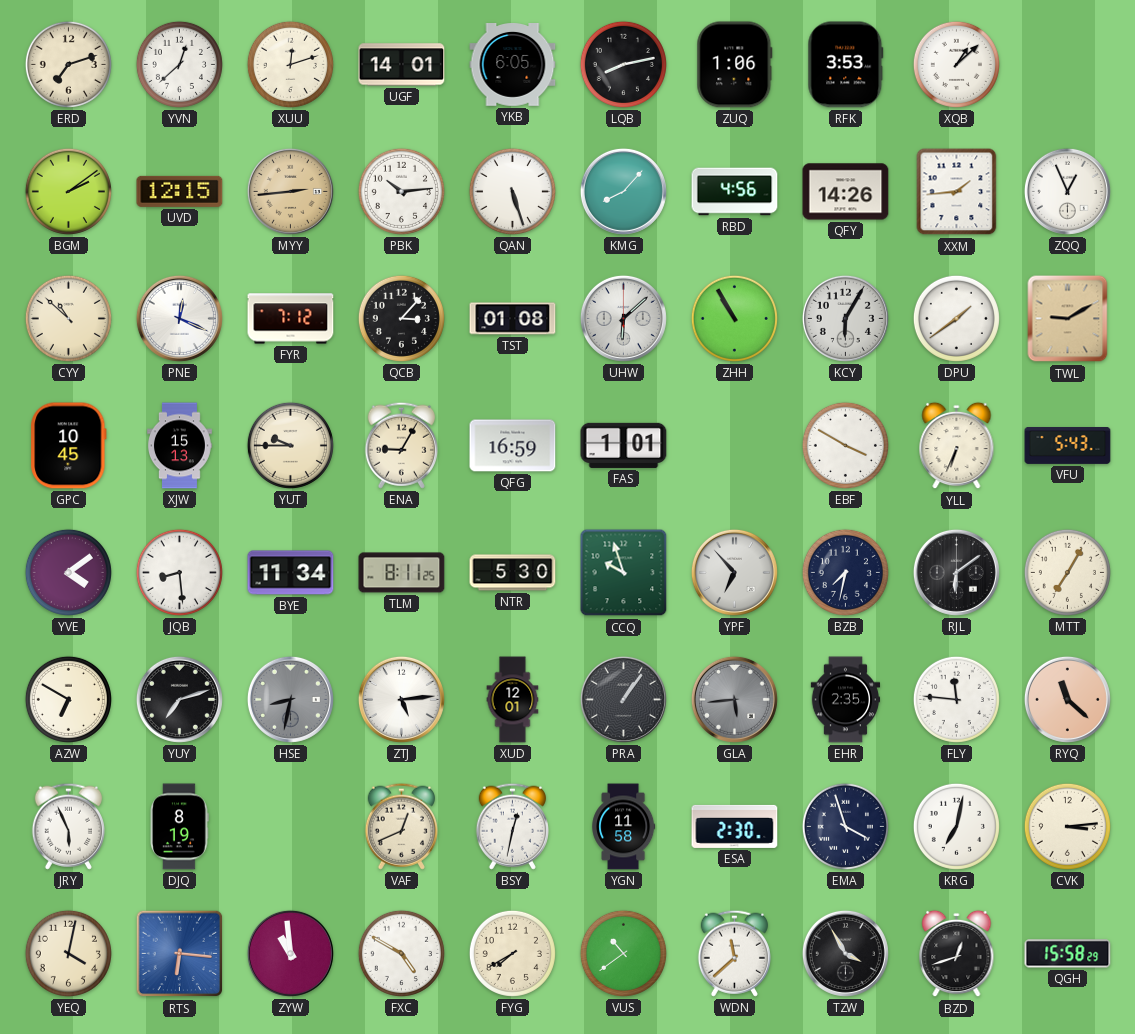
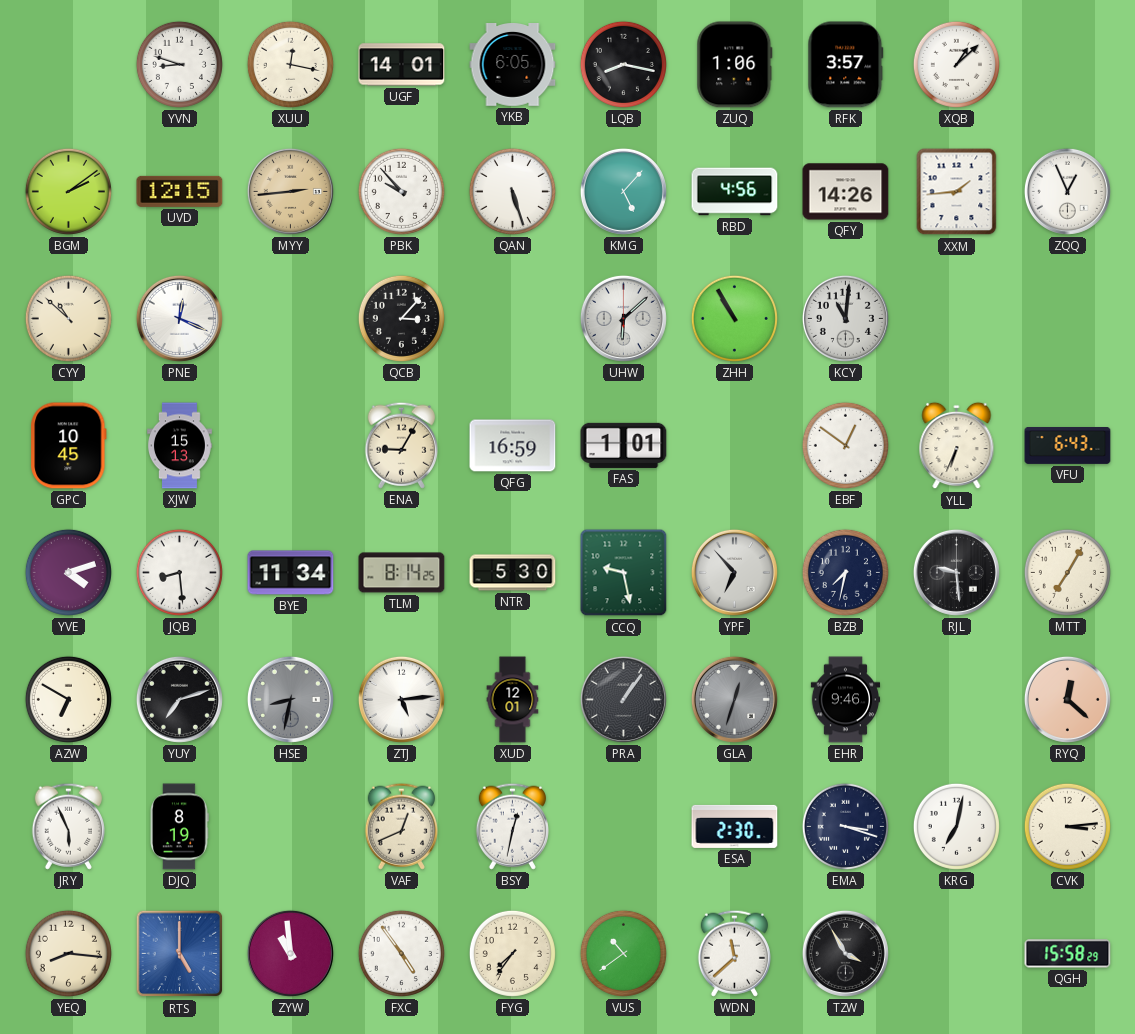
ERD: 7:12 -> none (68, 64)
YVN: 12:38 -> 8:48 (179, 64)
XUU: 12:12 -> 12:17 (290, 64)
LQB: 8:13 -> 8:17 (623, 64)
RFK: 3:53 -> 3:57 (846, 65)
PBK: 10:14 -> 9:53 (401, 191)
KMG: 8:07 -> 5:07 (623, 191)
FYR: 7:12 -> none (291, 319)
TST: 01:08 -> none (513, 319)
KCY: 6:05 -> 11:01 (845, 318)
DPU: 1:39 -> none (956, 318)
TWL: 9:10 -> none (1068, 319)
YUT: 9:45 -> none (290, 445)
EBF: 3:50 -> 12:51 (845, 445)
VFU: 5:43 -> 6:43 (1068, 446)
YVE: 4:09 -> 4:12 (68, 572)
TLM: 8:11 -> 8:14 (402, 573)
CCQ: 9:57 -> 9:28 (624, 573)
RJL: 6:09 -> 9:29 (956, 572)
GLA: 5:44 -> 12:33 (734, 699)
EHR: 2:35 -> 9:46 (846, 700)
FLY: 11:46 -> none (956, 699)
RYQ: 11:22 -> 12:22 (1067, 699)
YGN: 11:58 -> none (624, 827)
EMA: 3:57 -> 3:18 (845, 826)
YEQ: 4:02 -> 8:16 (68, 953)
RTS: 6:16 -> 5:00 (180, 954)
FXC: 4:50 -> 4:54 (401, 953)
FYG: 7:40 -> 7:36 (512, 953)
BZD: 12:42 -> none (957, 954)
